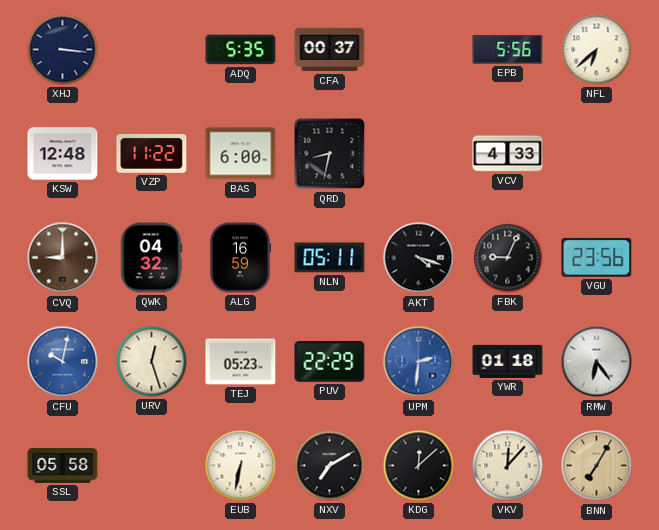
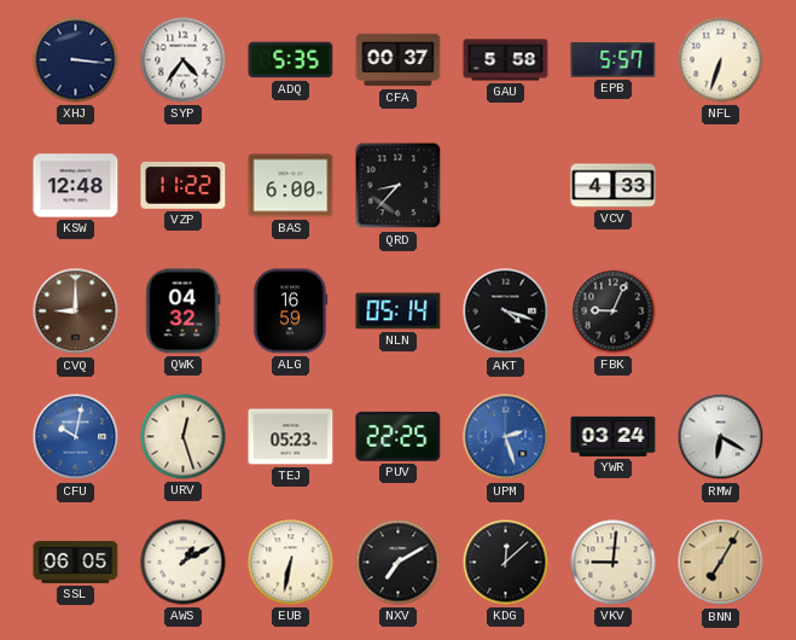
SYP: none -> 4:36 (184, 60)
GAU: none -> 5:58 (506, 60)
EPB: 5:56 -> 5:57 (614, 60)
NFL: 6:38 -> 6:33 (721, 60)
QRD: 8:32 -> 8:37 (399, 186)
NLN: 05:11 -> 05:14 (399, 312)
VGU: 23:56 -> none (597, 257)
PUV: 22:29 -> 22:25 (399, 436)
UPM: 2:31 -> 2:27 (506, 437)
YWR: 01:18 -> 03:24 (614, 436)
RMW: 6:24 -> 6:20 (721, 437)
SSL: 05:58 -> 06:05 (76, 562)
AWS: none -> 1:10 (184, 563)
VKV: 12:07 -> 9:01 (614, 563)
